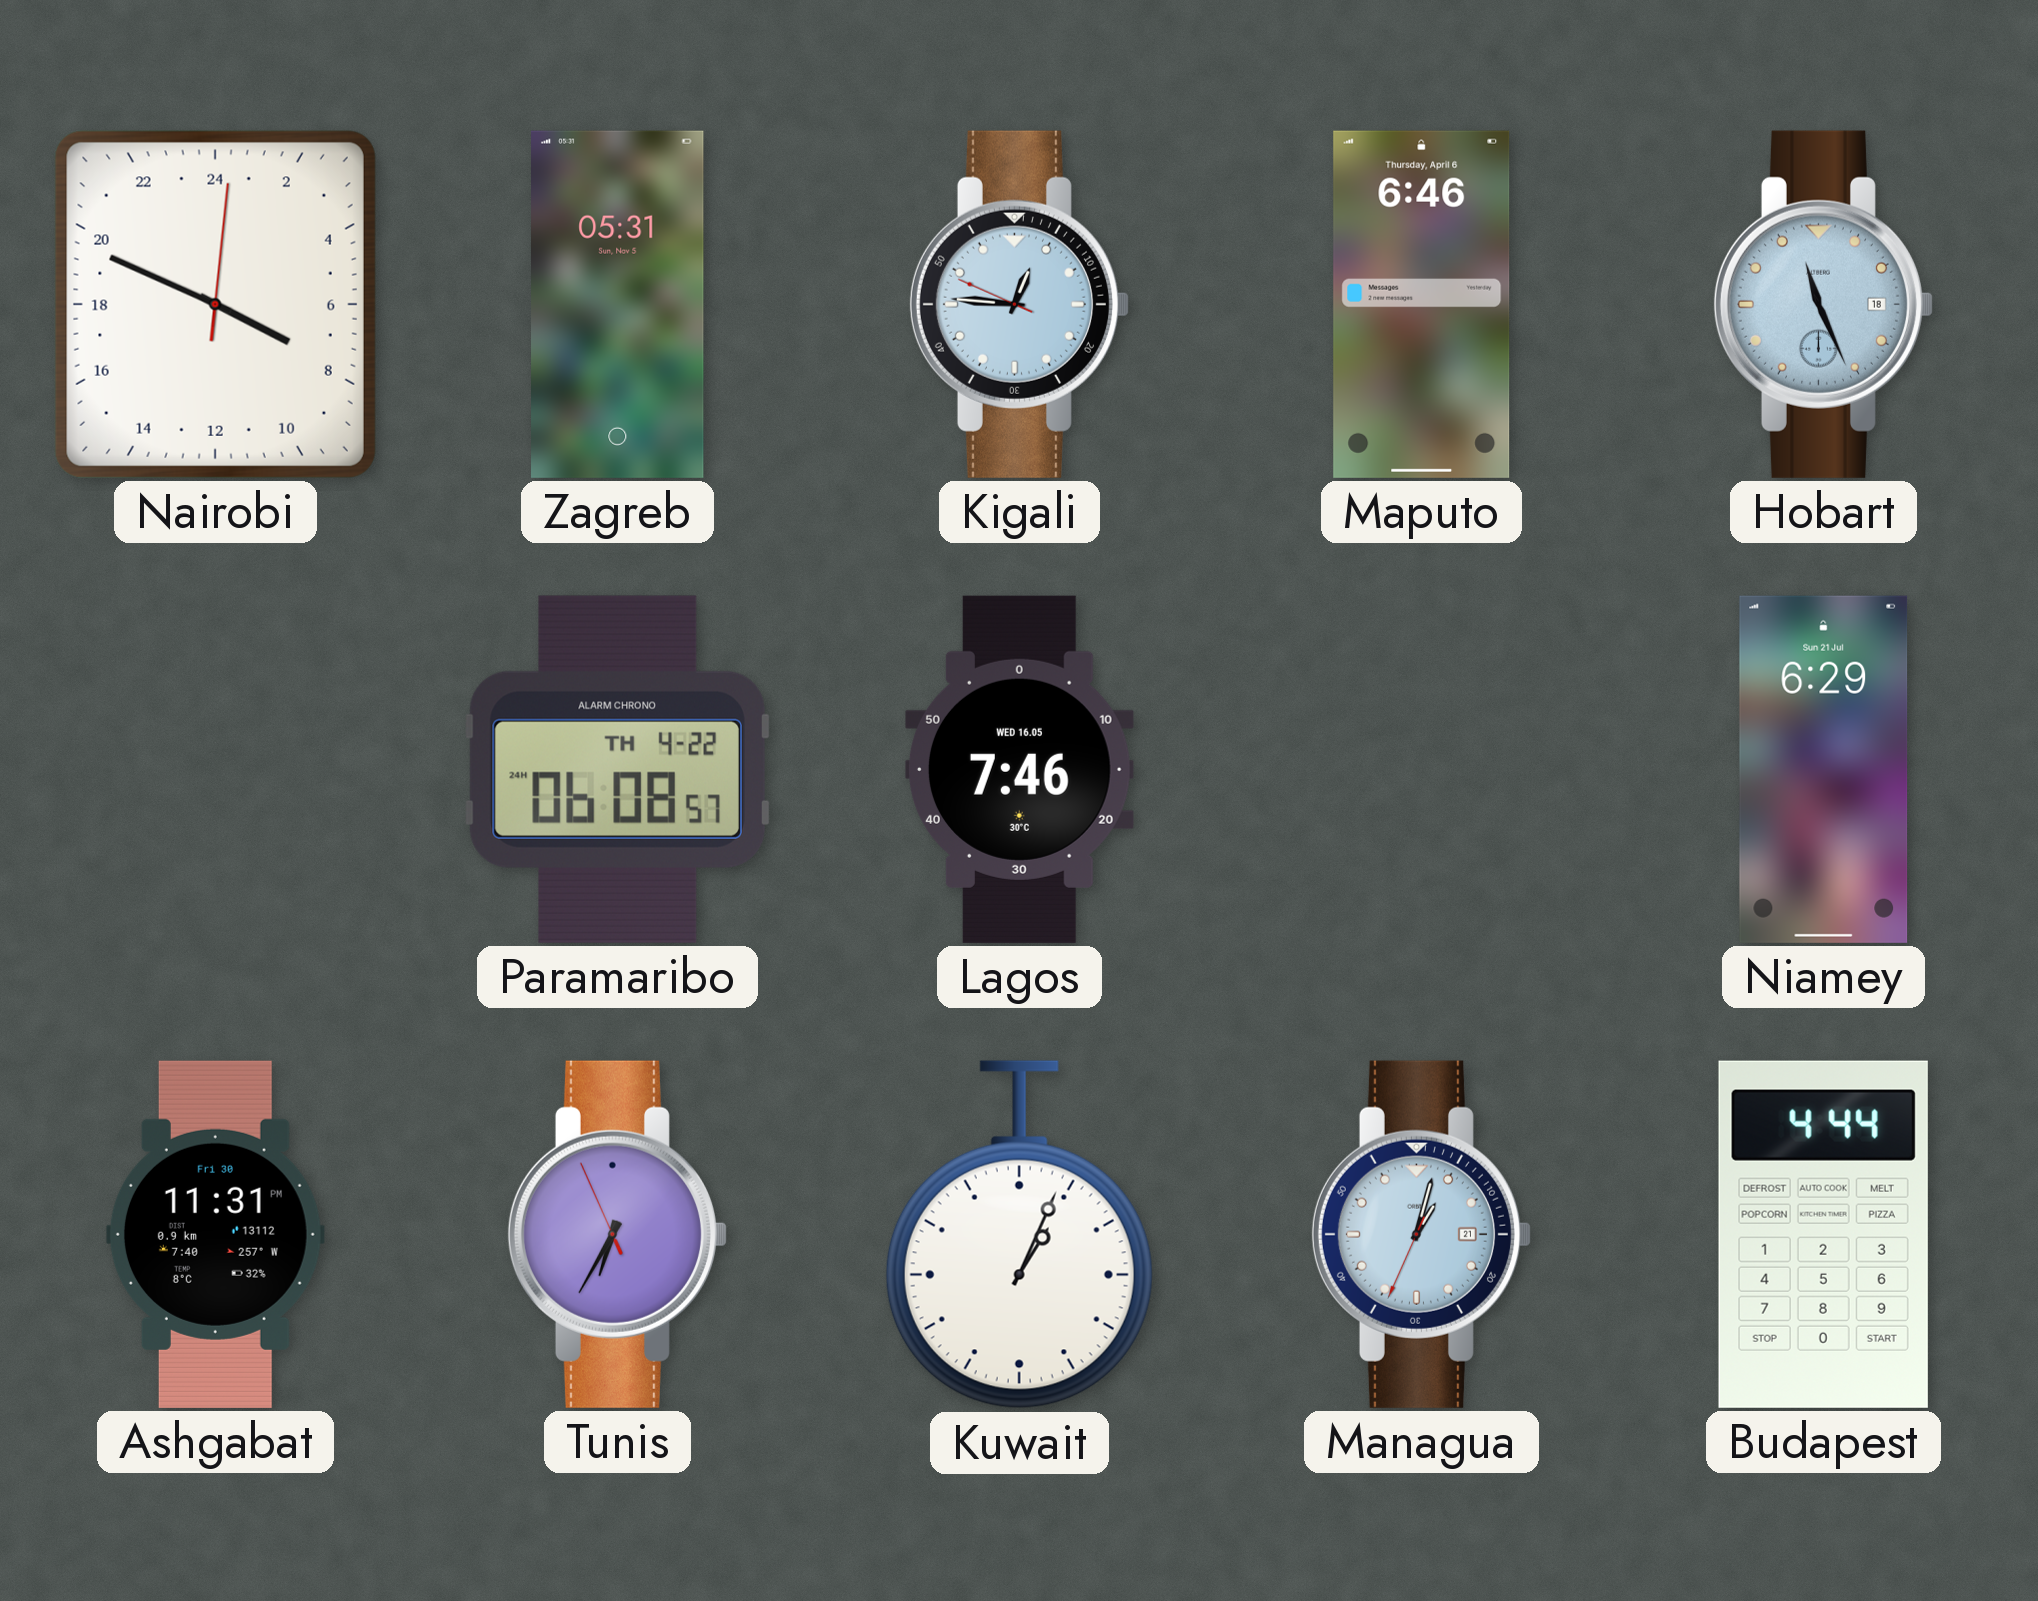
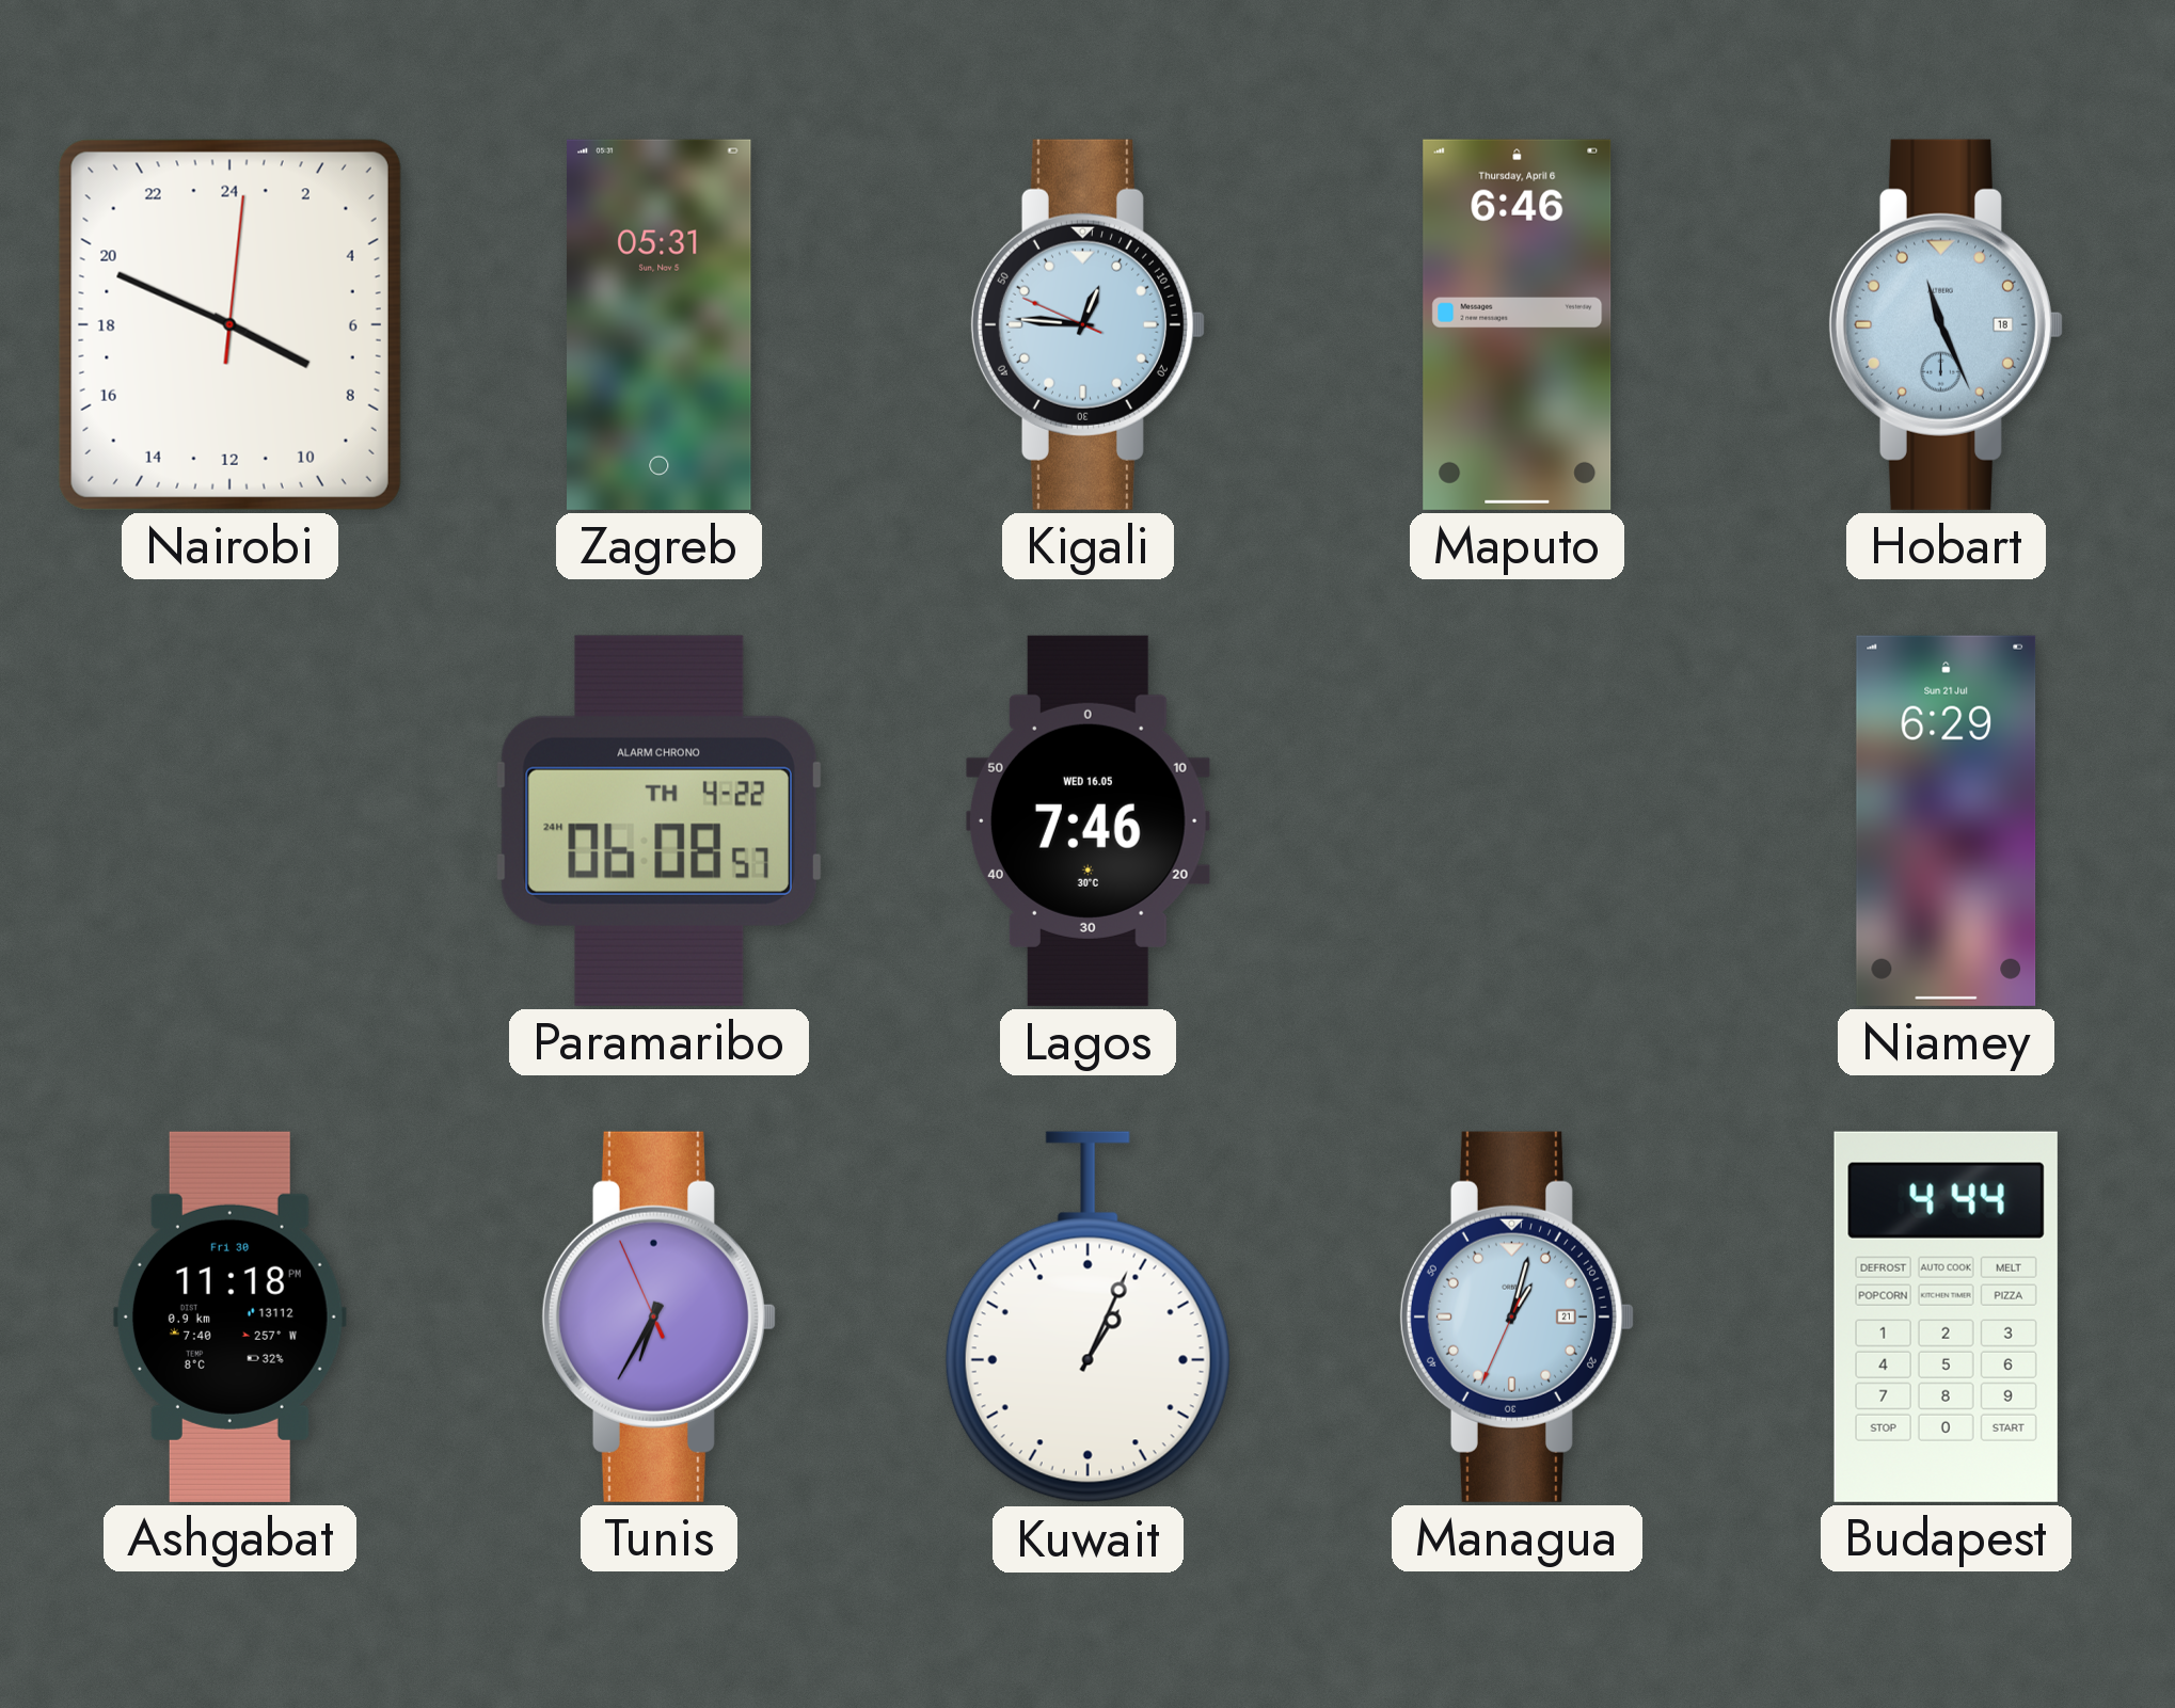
Ashgabat: 11:31 -> 11:18 (229, 1316)
